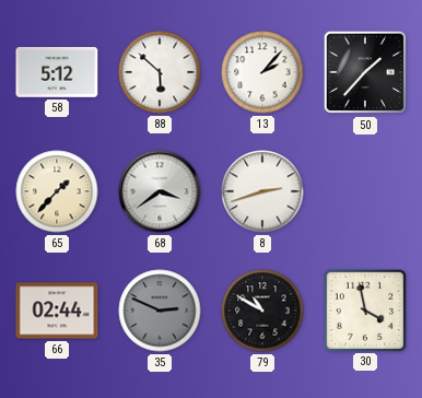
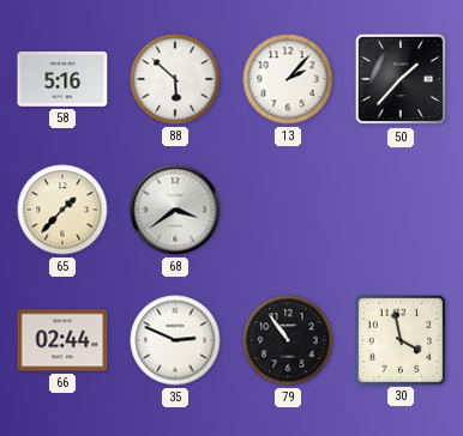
58: 5:12 -> 5:16 (62, 79)
8: 2:42 -> none (262, 191)
35 dial: grey -> white (175, 340)
79: 10:50 -> 10:54 (288, 340)
